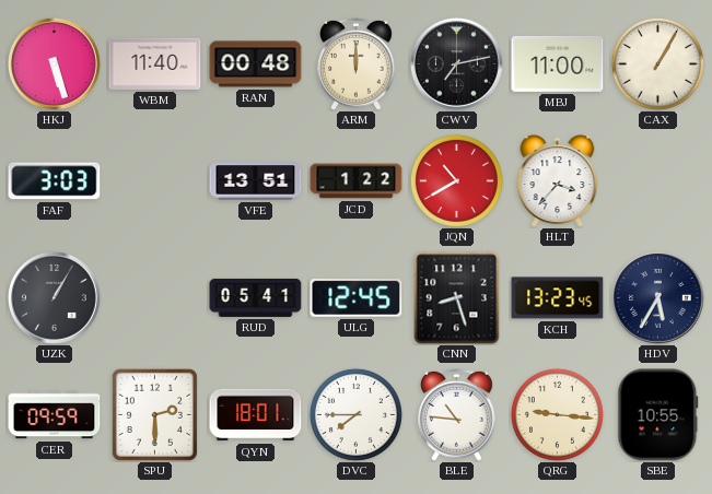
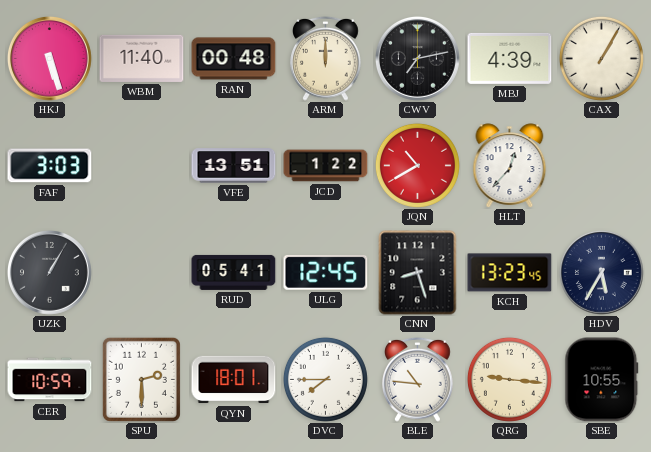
MBJ: 11:00 -> 4:39 (510, 58)
HLT: 3:37 -> 12:37 (510, 166)
CER: 09:59 -> 10:59 (50, 380)
